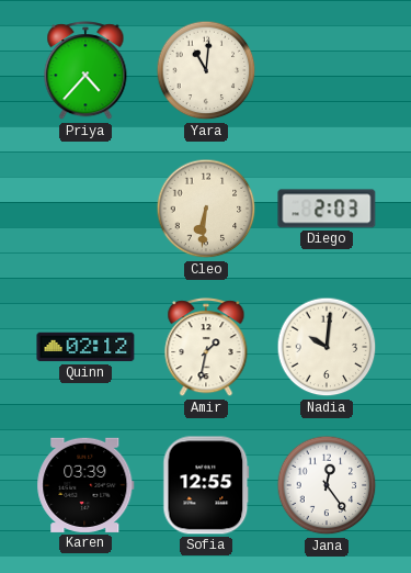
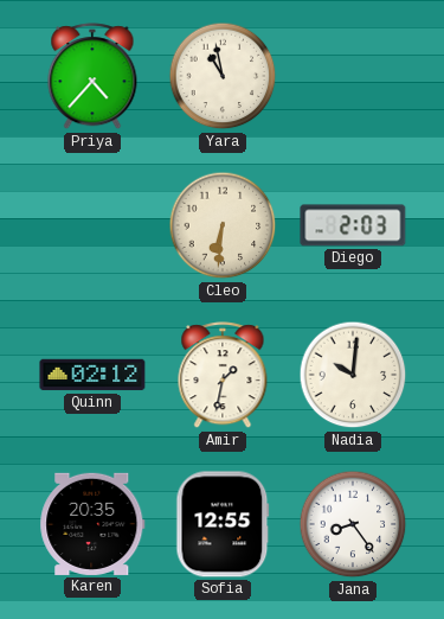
Yara: 11:01 -> 10:58 (223, 76)
Karen: 03:39 -> 20:35 (92, 524)
Jana: 12:24 -> 8:24 (353, 524)
